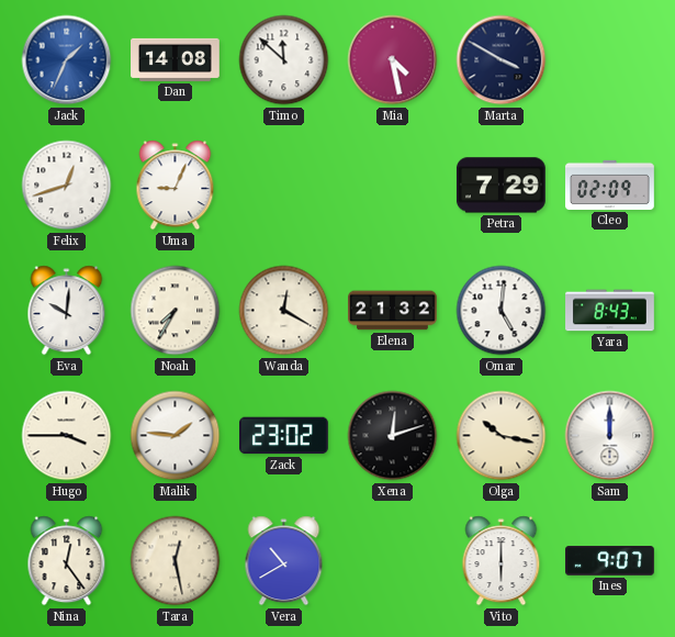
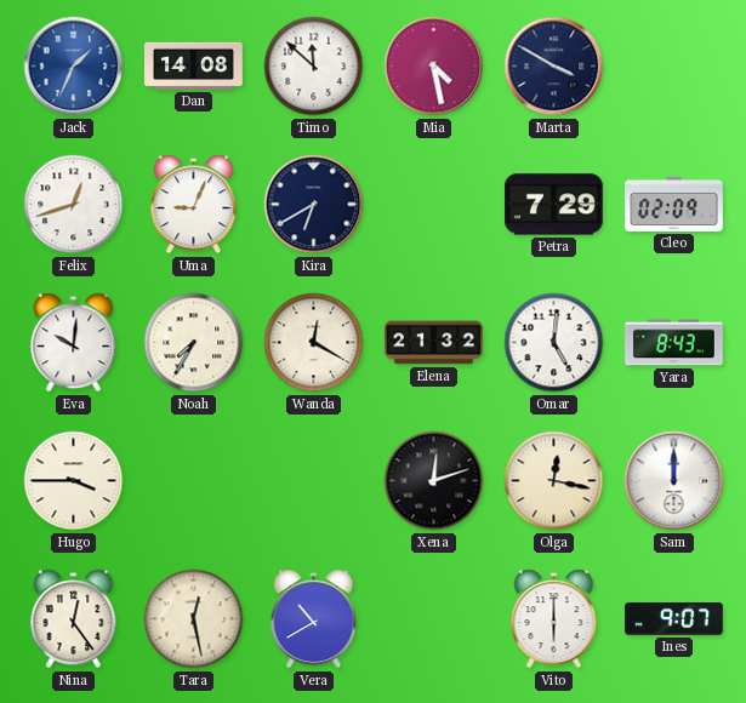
Kira: none -> 6:40 (314, 205)
Malik: 1:46 -> none (176, 436)
Zack: 23:02 -> none (284, 436)
Olga: 10:17 -> 12:17 (554, 481)
